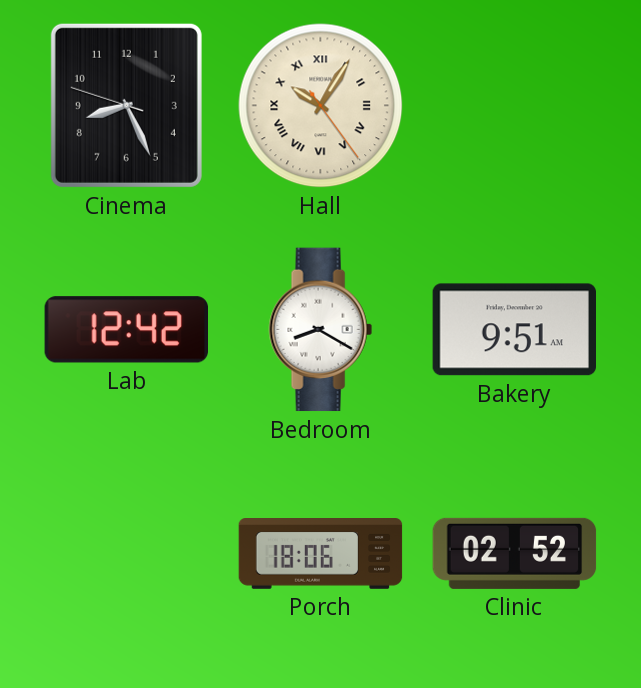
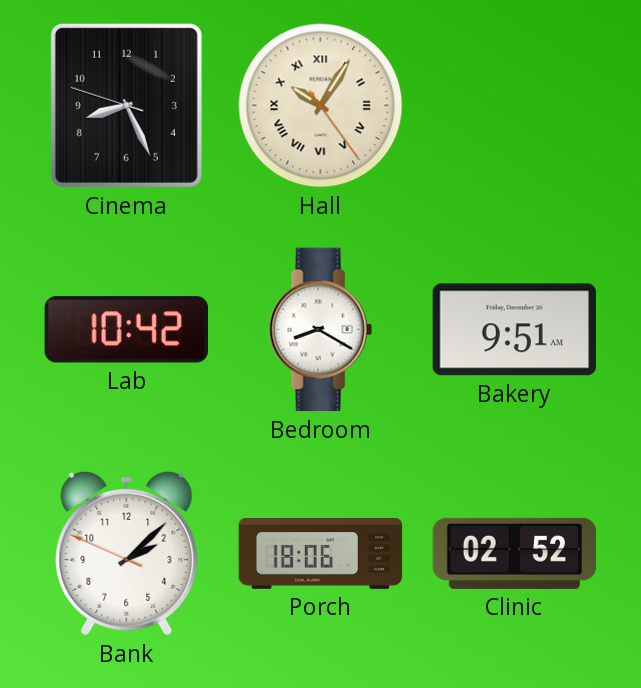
Lab: 12:42 -> 10:42 (126, 330)
Bank: none -> 2:07 (127, 553)
